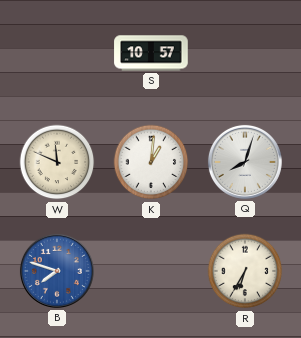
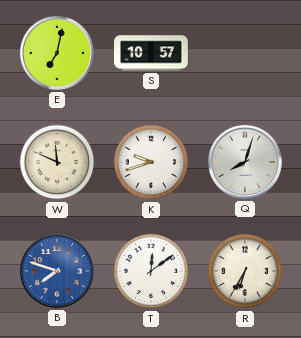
E: none -> 7:02 (57, 53)
K: 1:01 -> 9:42 (151, 162)
T: none -> 12:09 (151, 271)
